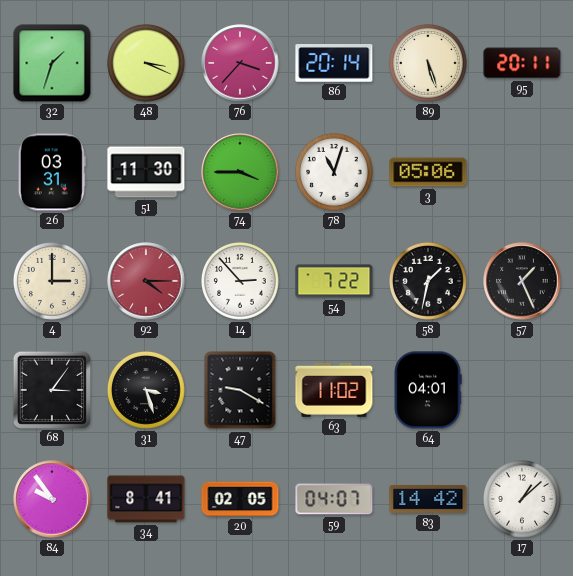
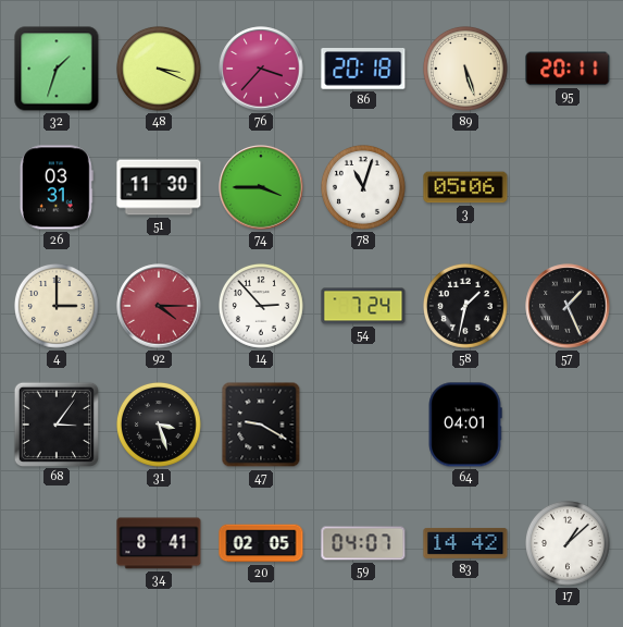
86: 20:14 -> 20:18 (363, 70)
54: 7:22 -> 7:24 (363, 306)
63: 11:02 -> none (334, 390)
84: 9:54 -> none (52, 499)
